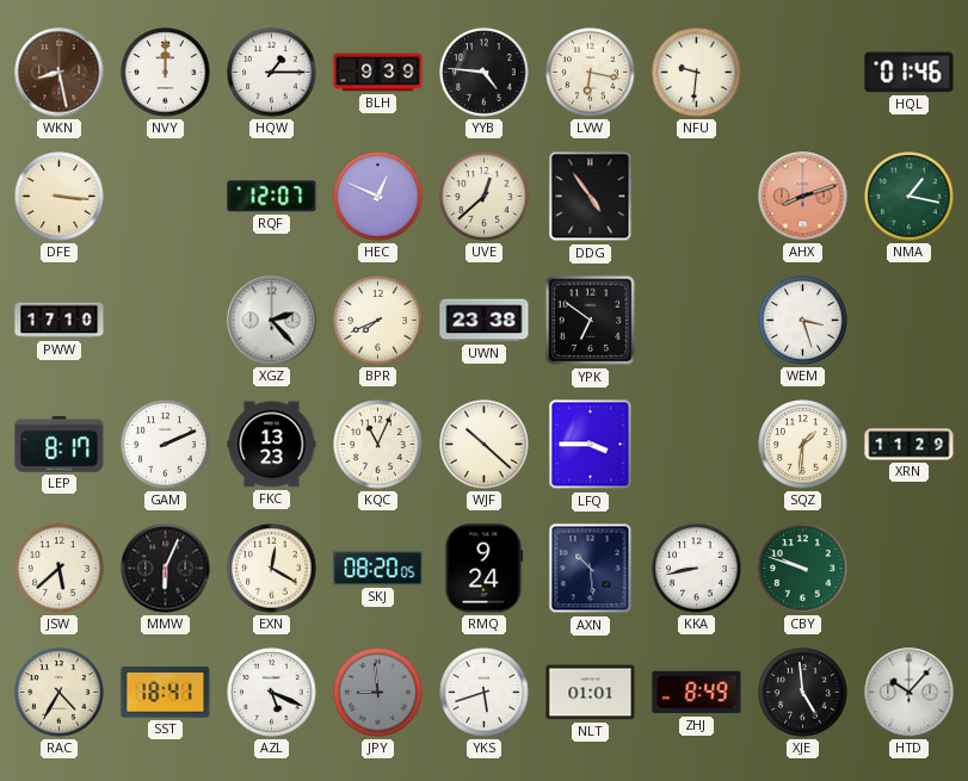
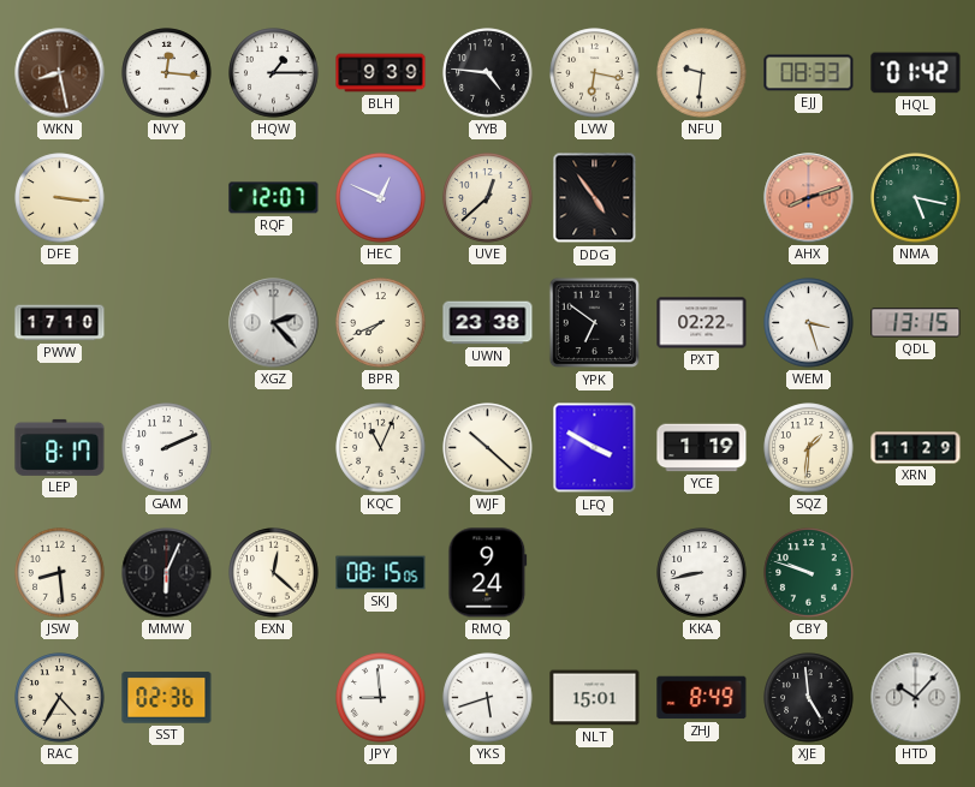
NVY: 12:00 -> 12:16 (167, 73)
EJJ: none -> 08:33 (809, 73)
HQL: 01:46 -> 01:42 (916, 73)
NMA: 1:17 -> 5:17 (916, 198)
PXT: none -> 02:22 (702, 323)
QDL: none -> 13:15 (916, 323)
FKC: 13:23 -> none (272, 445)
LFQ: 3:45 -> 3:50 (595, 448)
YCE: none -> 1:19 (702, 448)
JSW: 5:38 -> 8:29 (60, 573)
EXN: 12:20 -> 12:22 (274, 573)
SKJ: 08:20 -> 08:15 (381, 573)
AXN: 10:29 -> none (591, 569)
SST: 18:41 -> 02:36 (167, 698)
AZL: 5:19 -> none (272, 693)
JPY dial: grey -> white (381, 698)
NLT: 01:01 -> 15:01 (595, 698)
